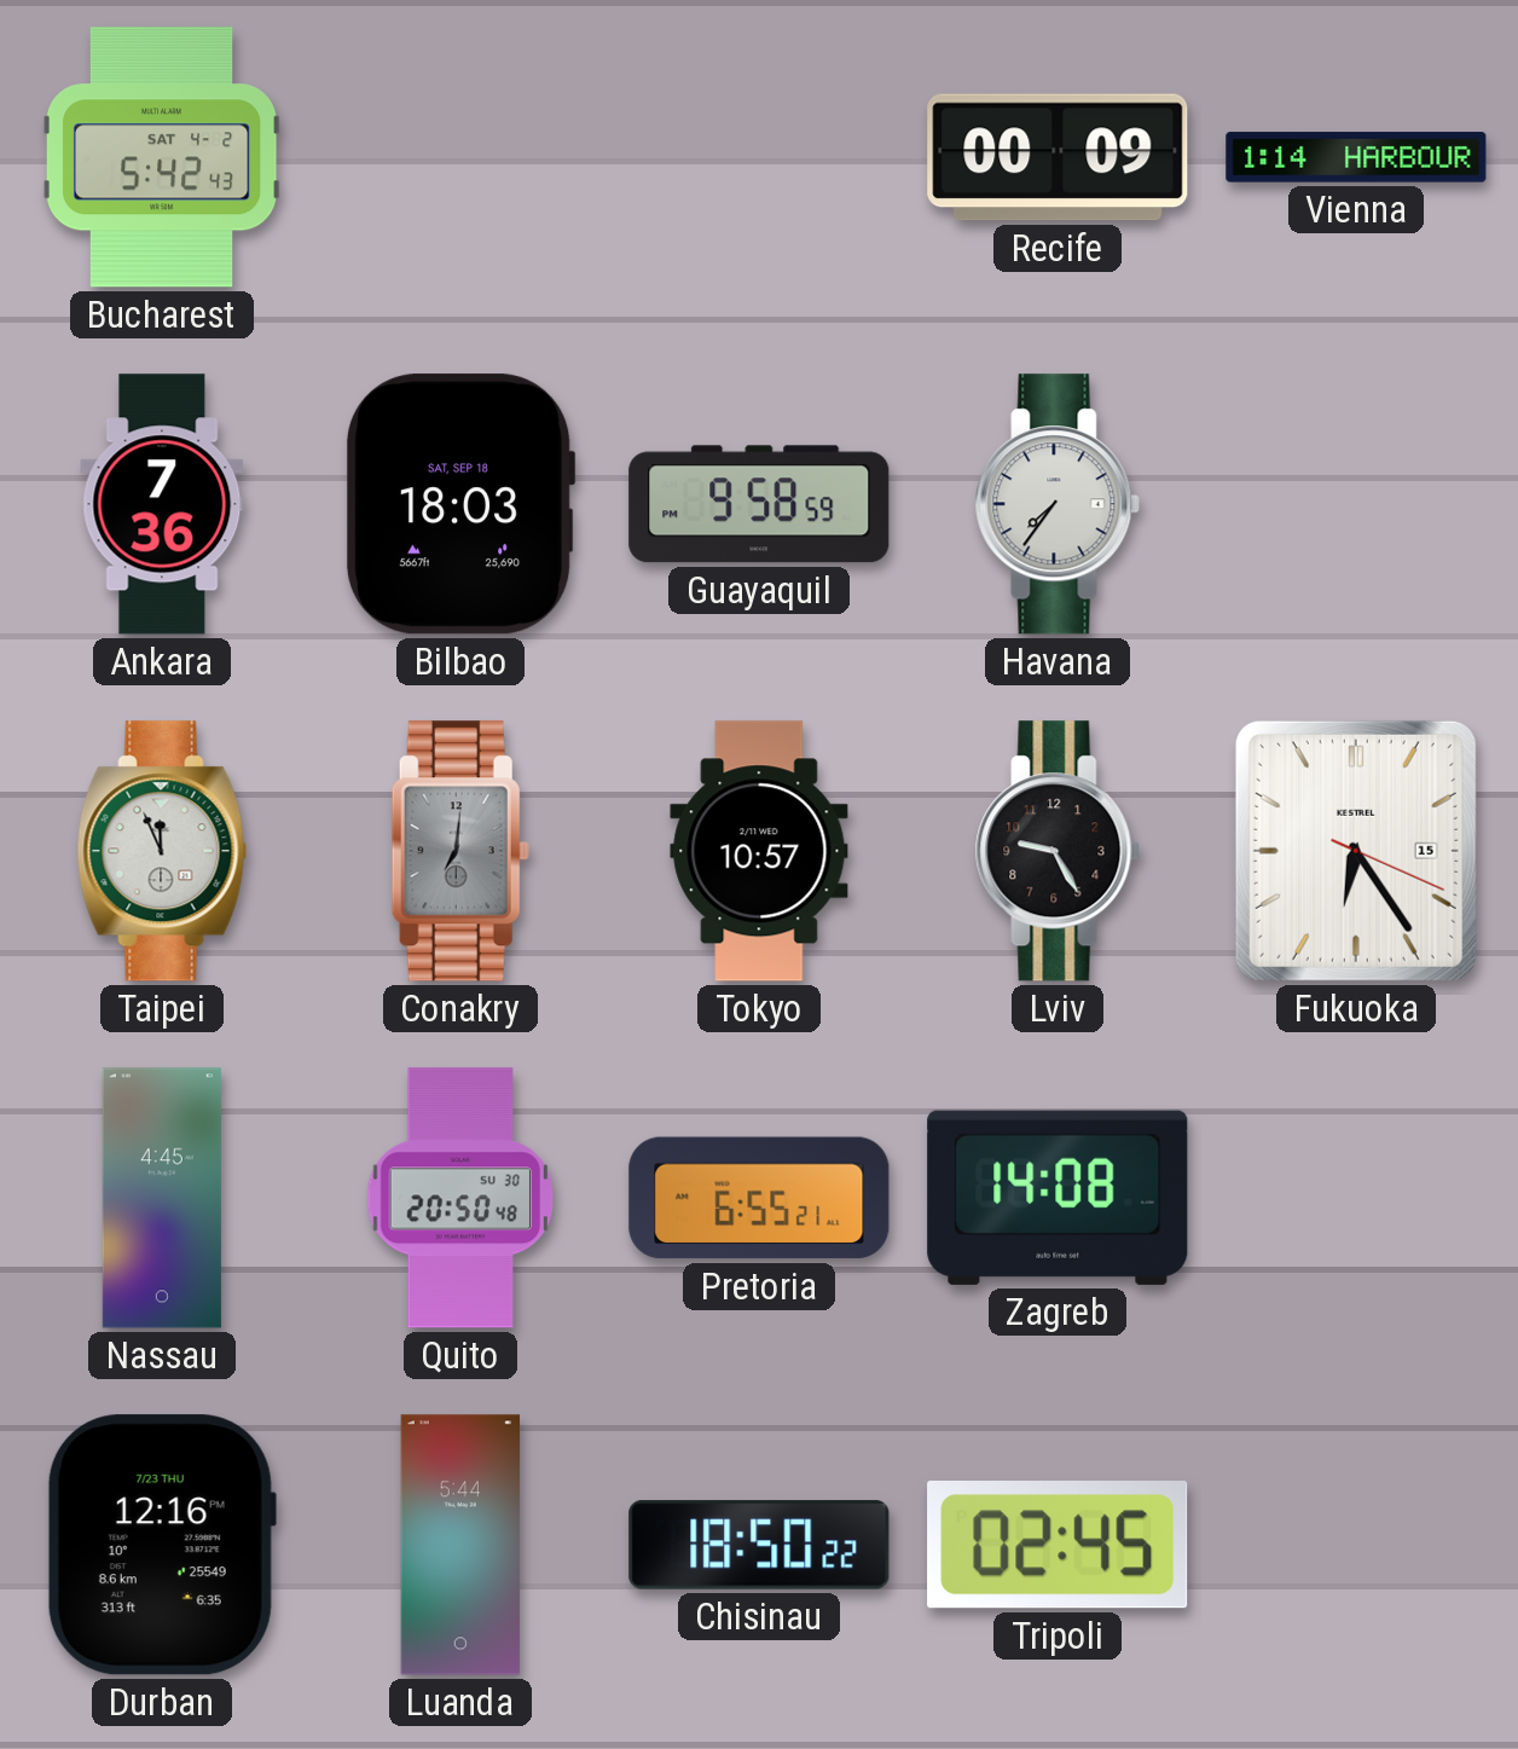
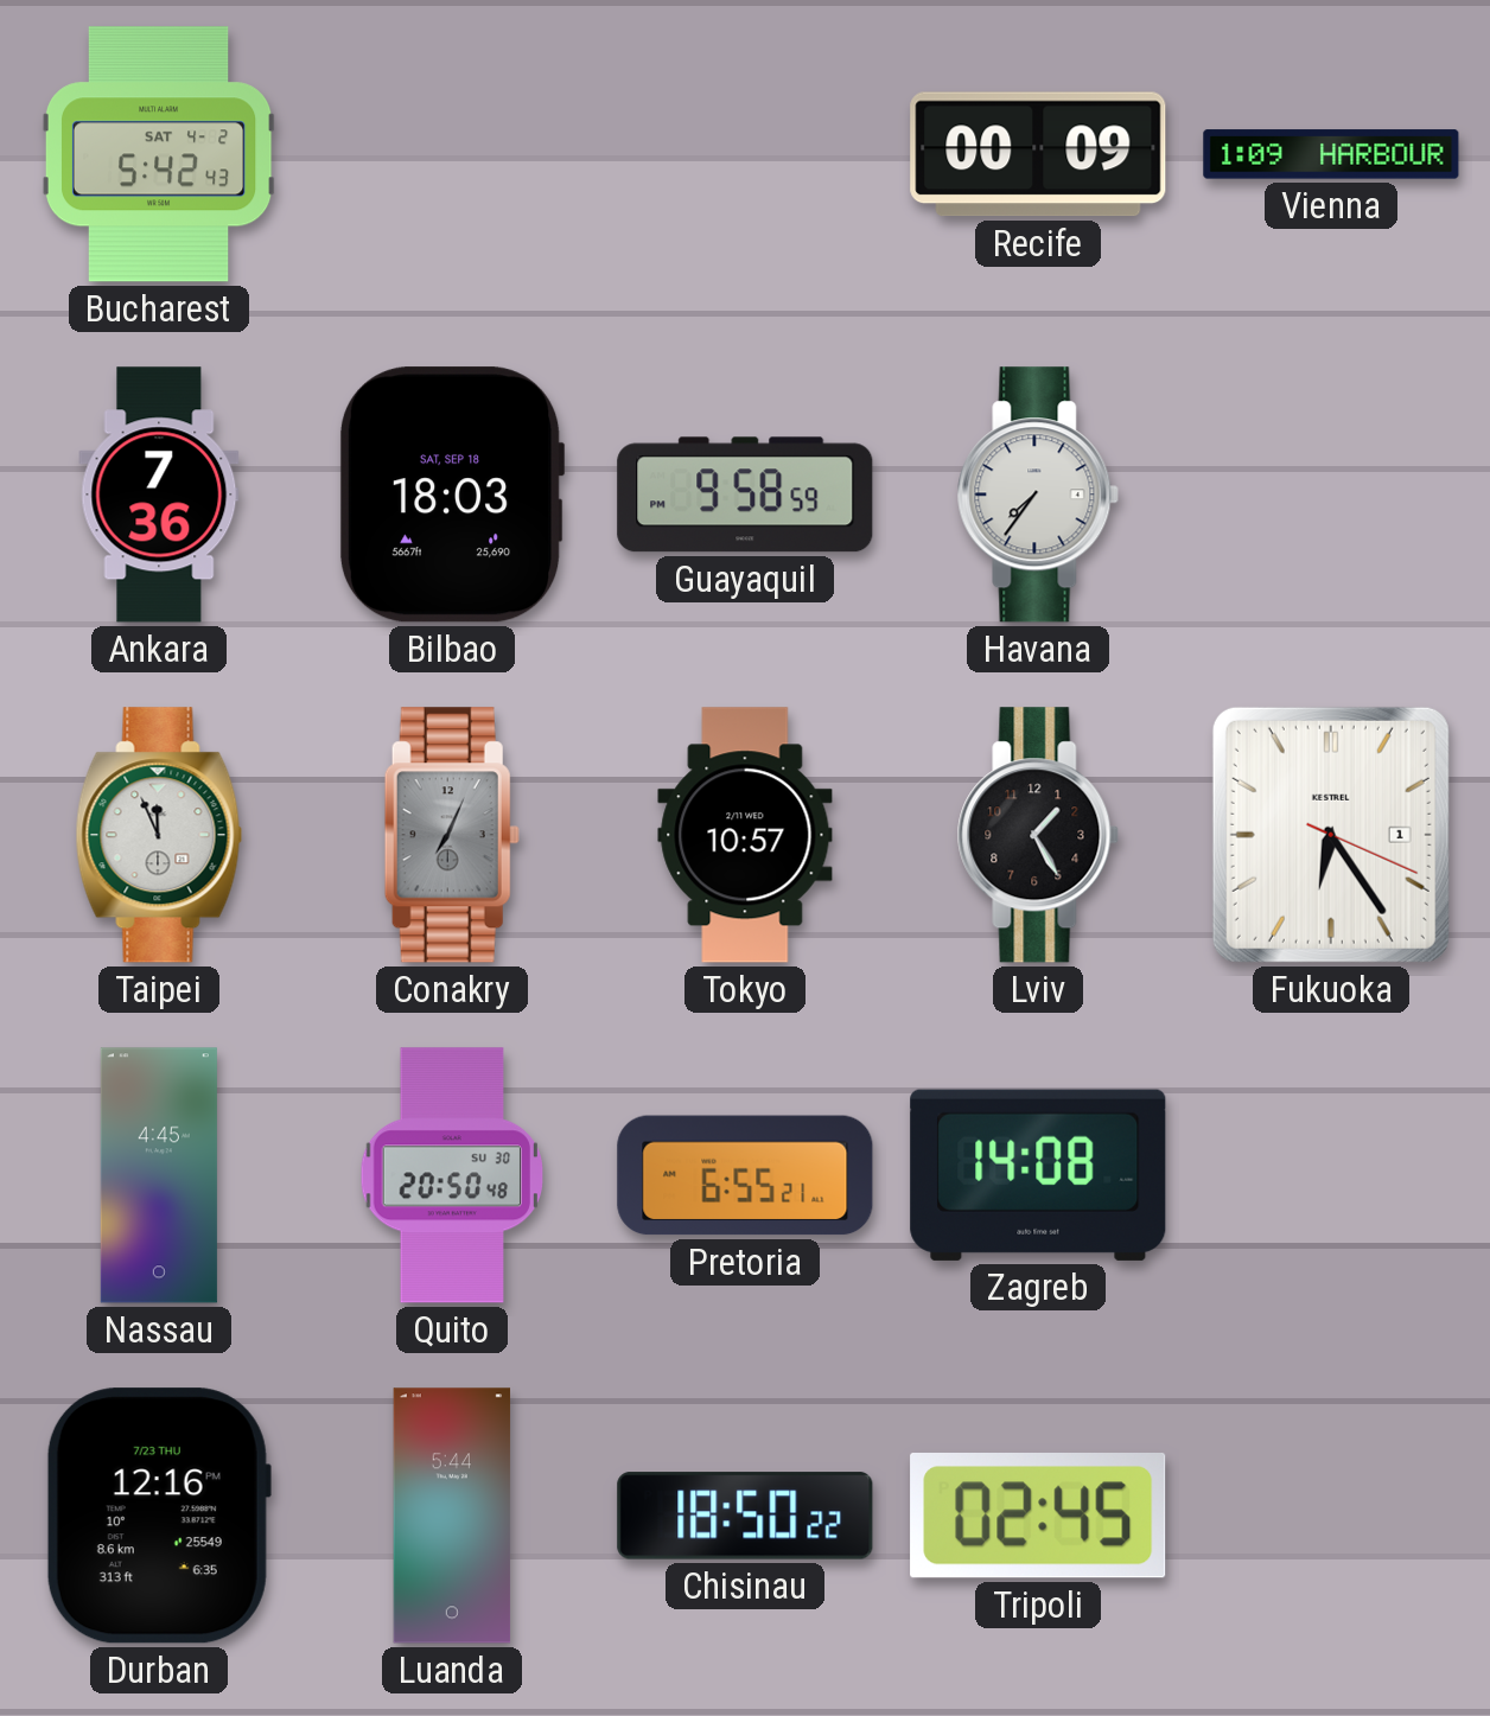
Vienna: 1:14 -> 1:09 (1331, 154)
Conakry: 7:01 -> 7:04 (452, 835)
Lviv: 9:25 -> 1:25 (1038, 835)
Fukuoka date: 15 -> 1 (1331, 835)
